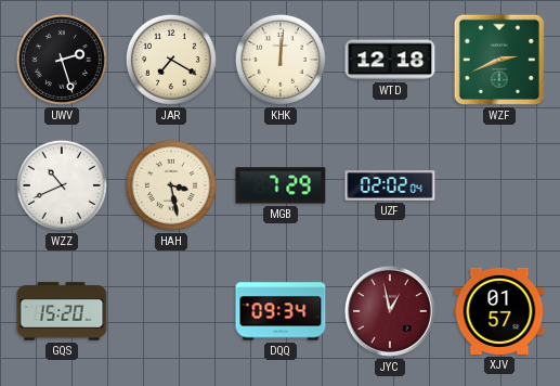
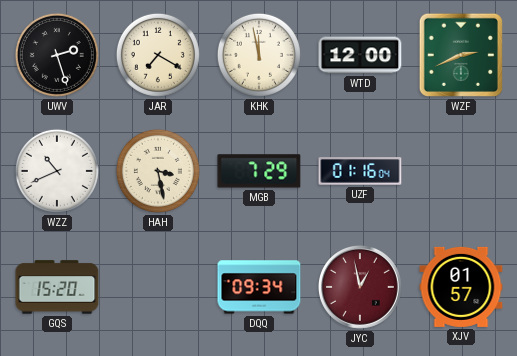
KHK: 12:01 -> 11:58 (259, 55)
WTD: 12:18 -> 12:00 (360, 55)
UZF: 02:02 -> 01:16 (360, 171)
